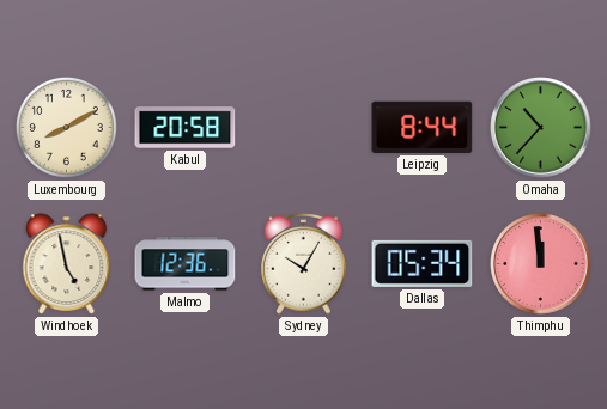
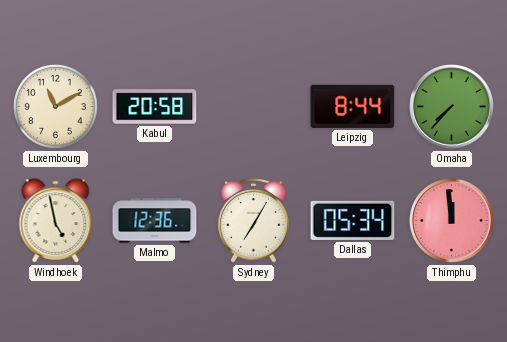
Luxembourg: 8:10 -> 11:10 (55, 106)
Omaha: 10:37 -> 7:37 (452, 107)
Sydney: 10:05 -> 7:05 (254, 221)
